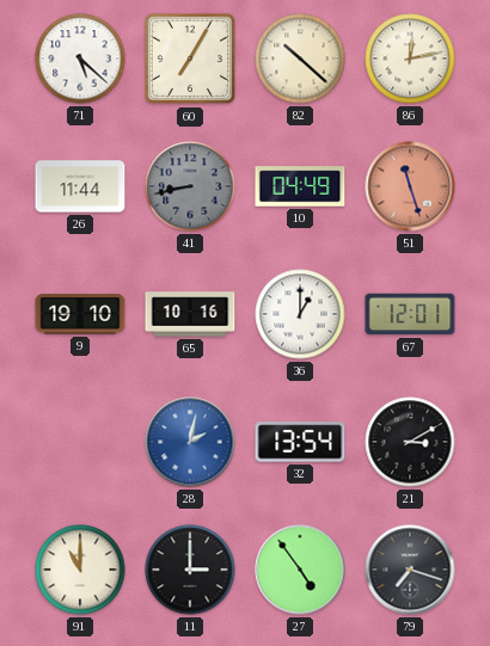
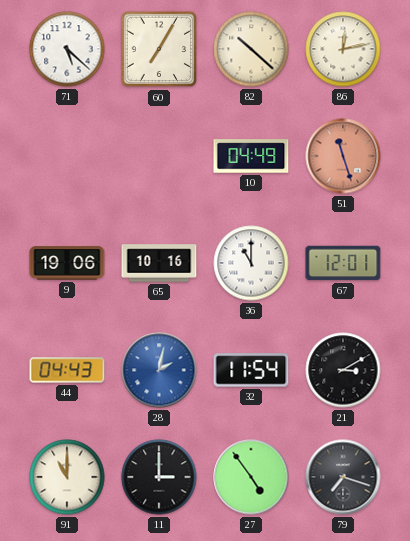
26: 11:44 -> none (80, 186)
41: 8:43 -> none (190, 186)
9: 19:10 -> 19:06 (67, 263)
36: 1:00 -> 11:00 (251, 263)
44: none -> 04:43 (67, 370)
32: 13:54 -> 11:54 (251, 370)
